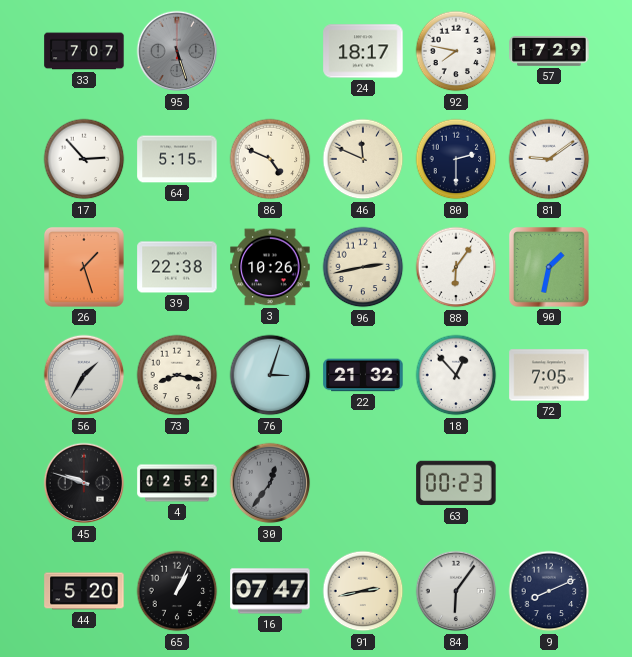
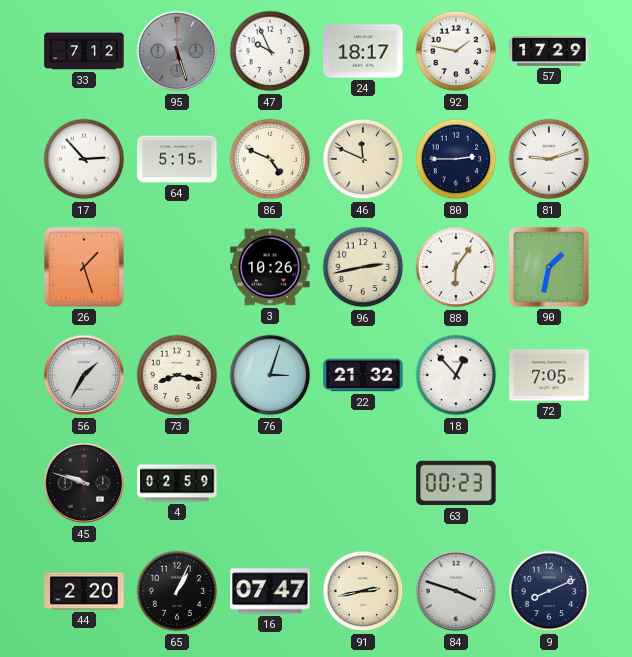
33: 7:07 -> 7:12 (84, 51)
47: none -> 9:56 (270, 51)
92: 7:47 -> 1:47 (456, 51)
80: 2:30 -> 2:45 (456, 159)
81: 9:09 -> 9:12 (549, 159)
39: 22:38 -> none (177, 267)
4: 02:52 -> 02:59 (177, 483)
30: 12:36 -> none (270, 483)
44: 5:20 -> 2:20 (84, 591)
84: 6:06 -> 3:48 (456, 591)
